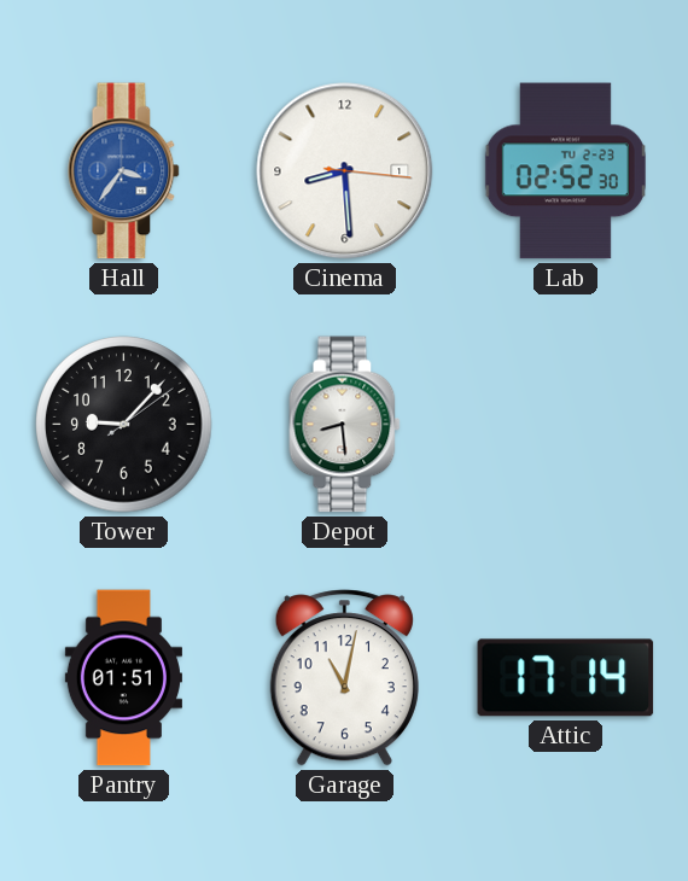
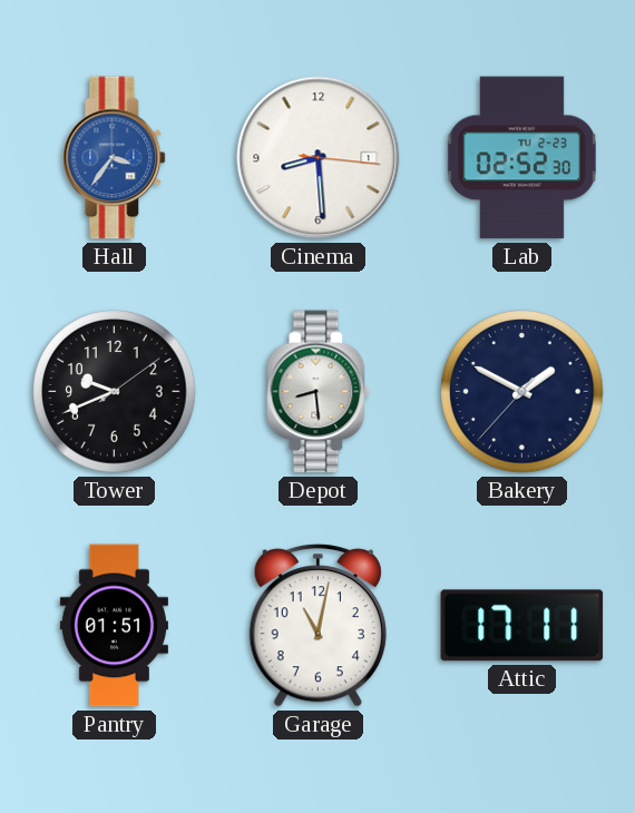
Tower: 9:07 -> 9:41 (115, 392)
Bakery: none -> 1:49 (522, 392)
Attic: 17:14 -> 17:11 (522, 626)
